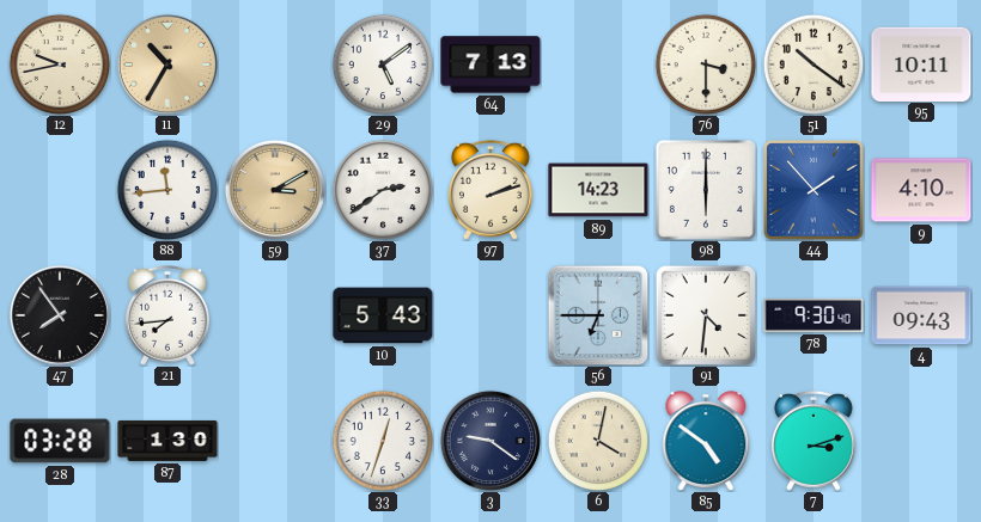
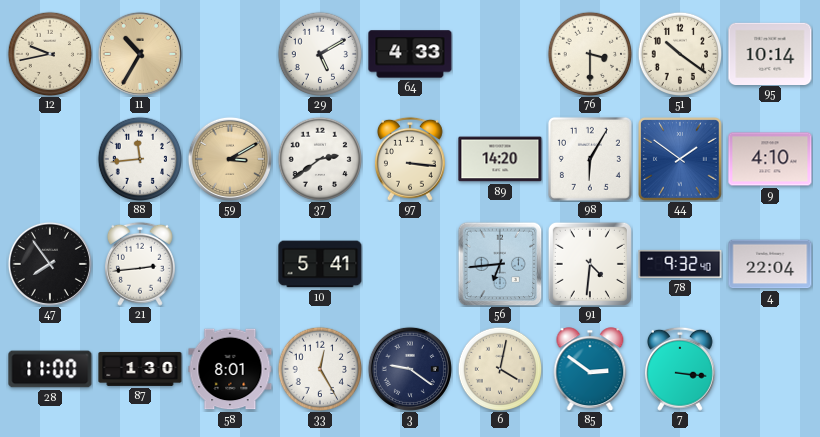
29: 5:09 -> 5:10 (320, 54)
64: 7:13 -> 4:33 (410, 54)
95: 10:11 -> 10:14 (770, 53)
97: 2:12 -> 3:16 (410, 159)
89: 14:23 -> 14:20 (500, 159)
98: 6:00 -> 6:05 (590, 159)
44: 1:53 -> 1:51 (681, 160)
21: 7:44 -> 2:44 (140, 264)
10: 5:43 -> 5:41 (320, 264)
56: 6:45 -> 6:44 (500, 264)
78: 9:30 -> 9:32 (680, 264)
4: 09:43 -> 22:04 (770, 264)
28: 03:28 -> 11:00 (50, 369)
58: none -> 8:01 (230, 369)
33: 12:33 -> 12:25 (320, 369)
85: 4:51 -> 2:51 (590, 369)
7: 3:12 -> 3:16 (680, 369)
